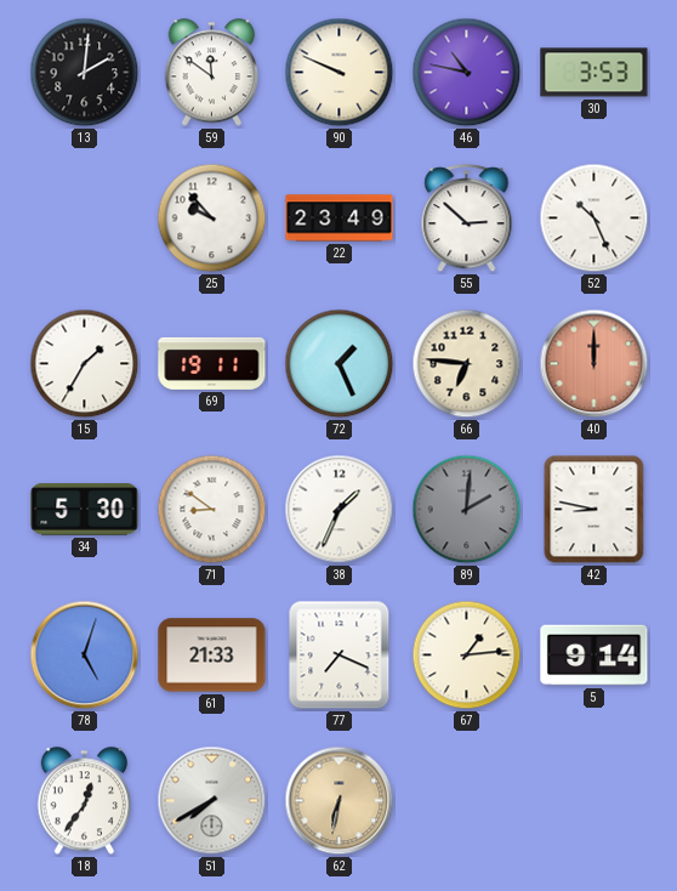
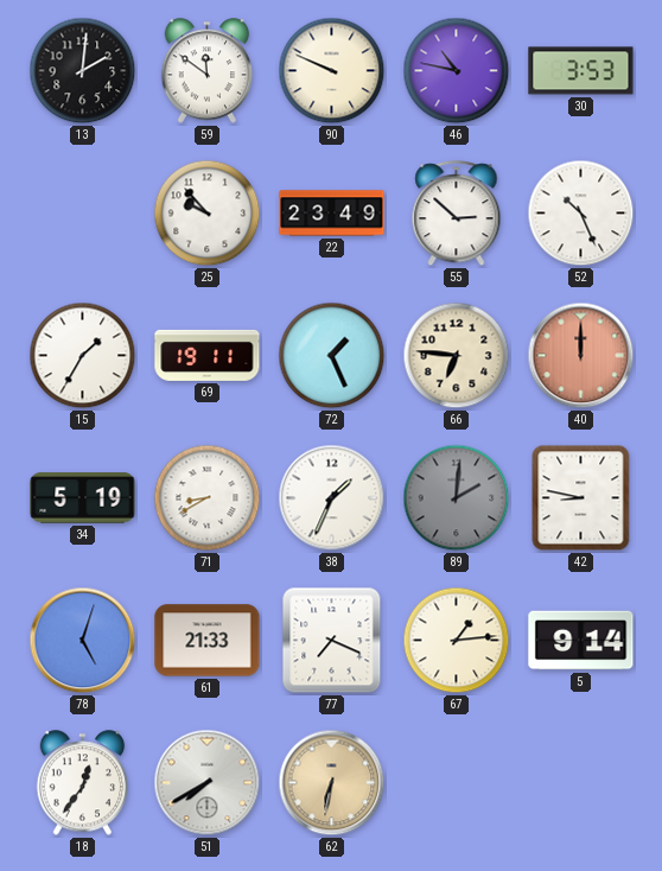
34: 5:30 -> 5:19 (83, 498)
71: 8:51 -> 8:40 (208, 498)
